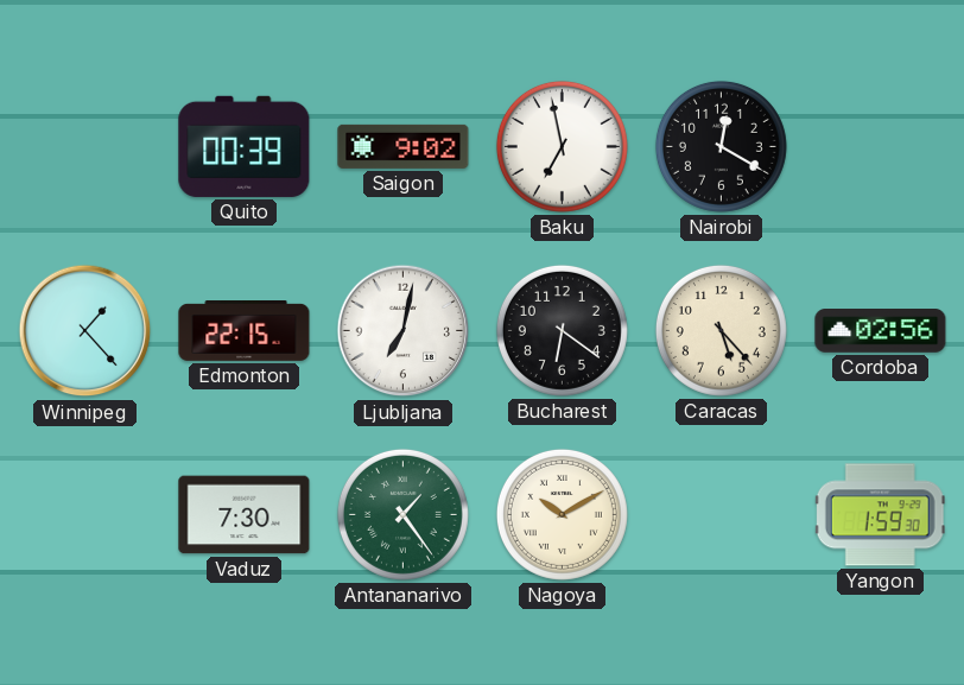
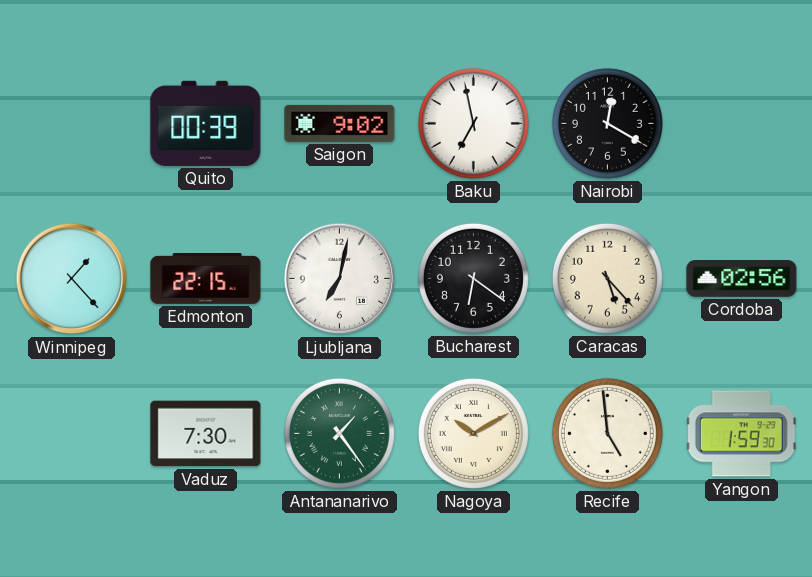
Recife: none -> 4:59 (607, 433)
